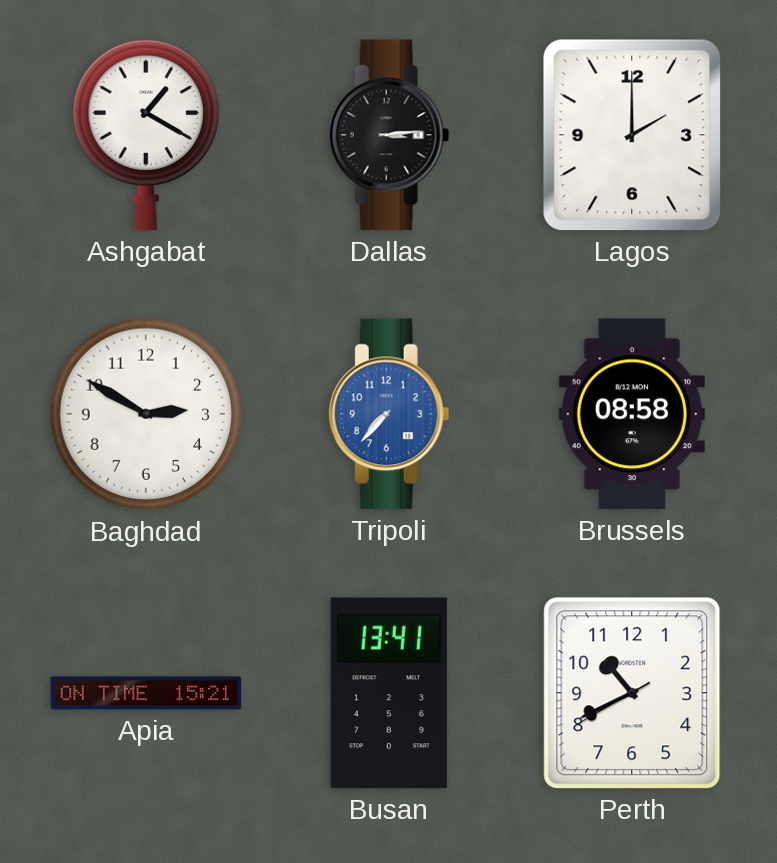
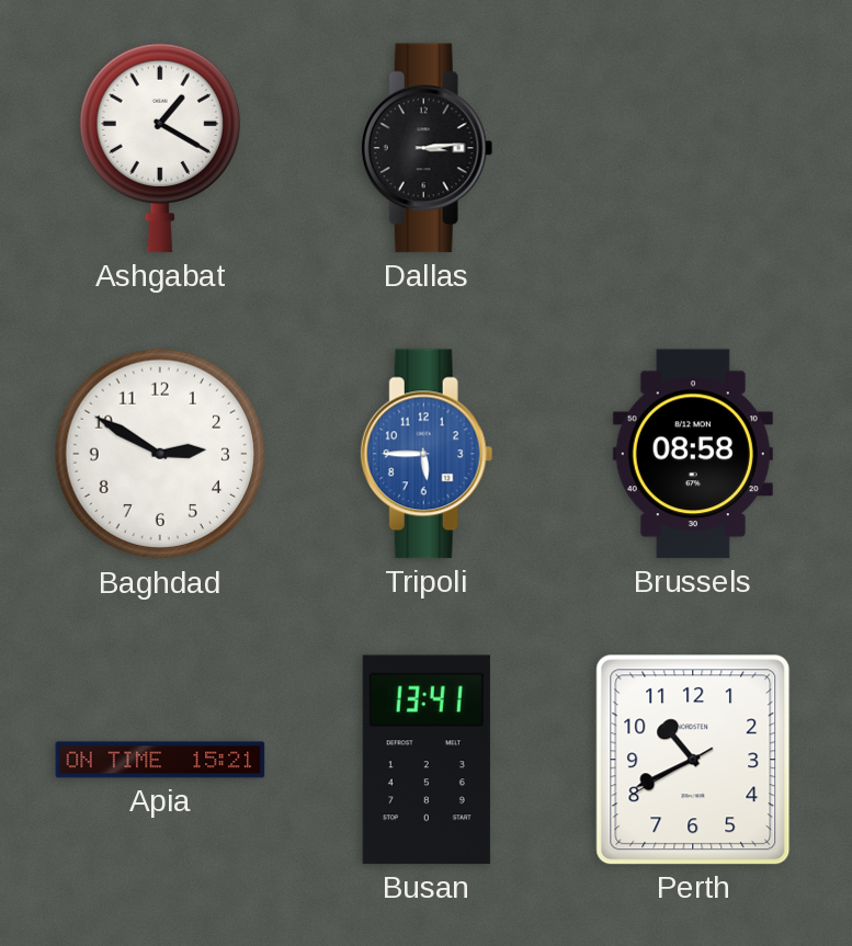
Lagos: 2:00 -> none (632, 135)
Tripoli: 7:37 -> 5:45 (427, 454)
